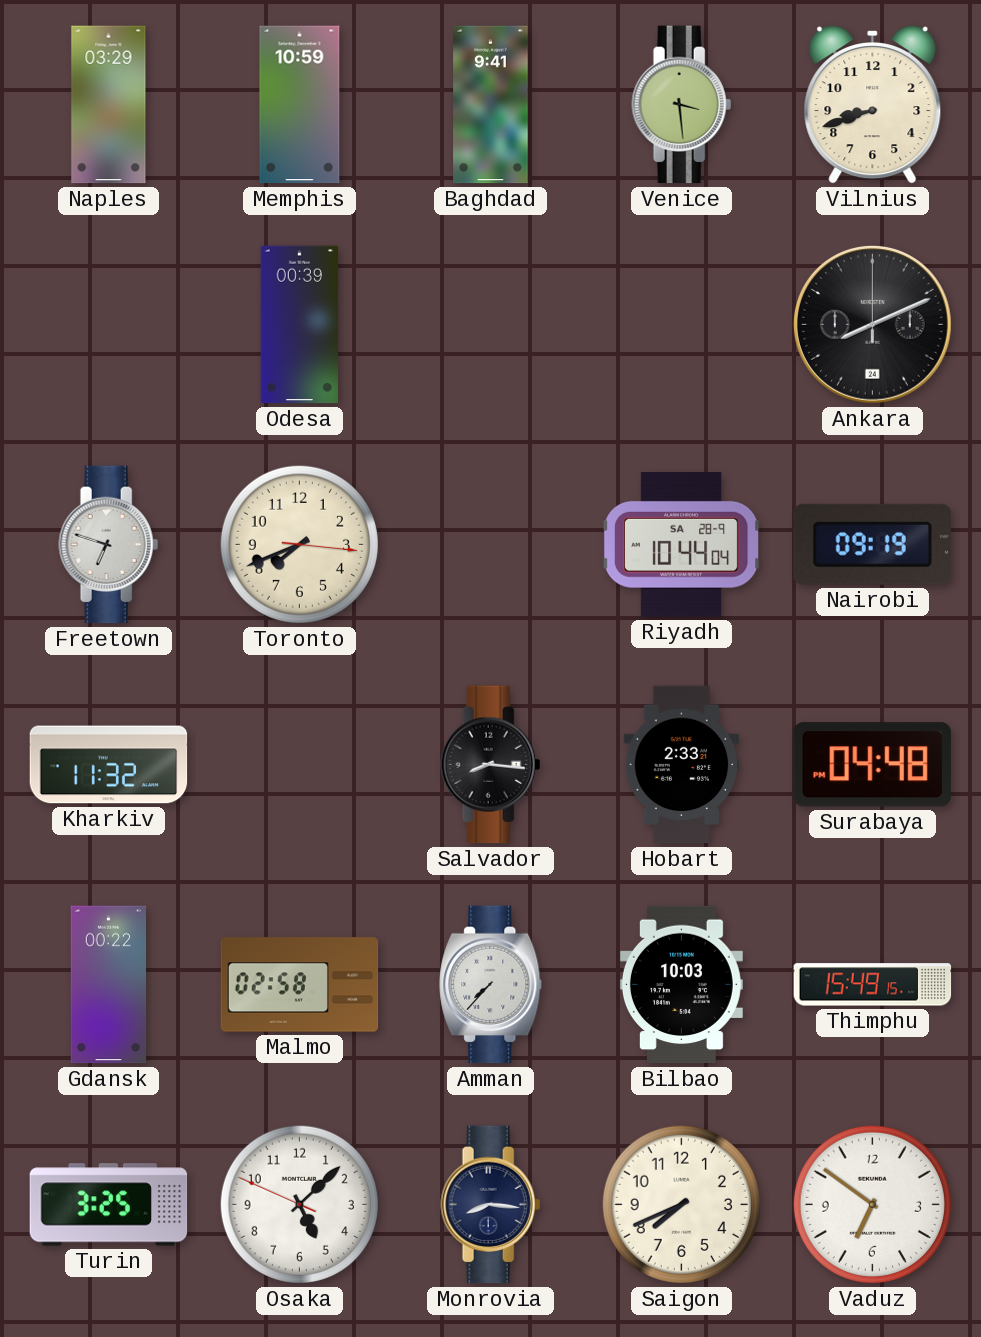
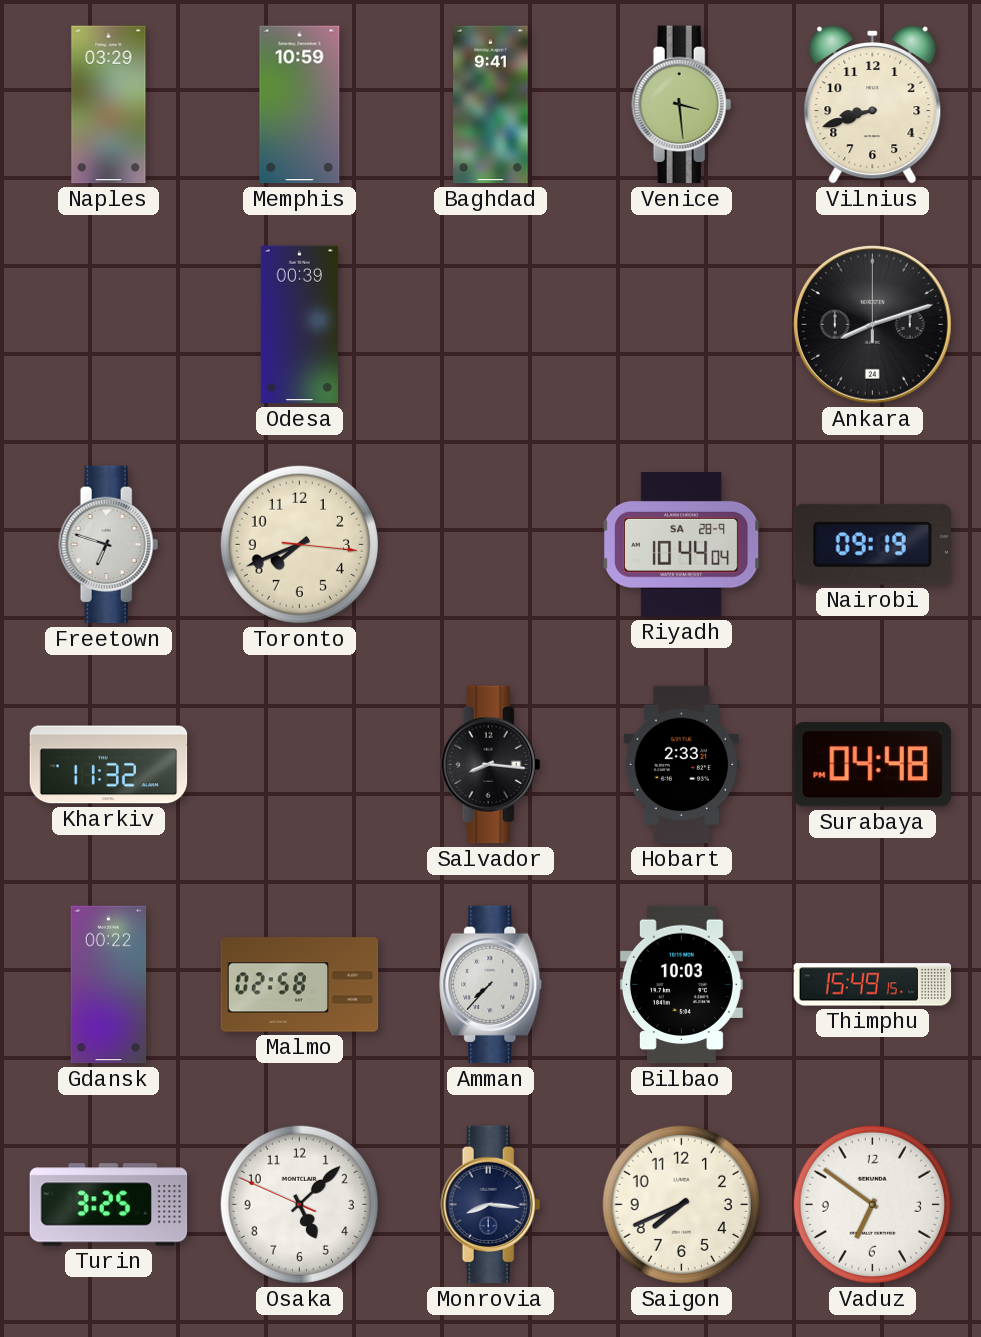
Ankara: 8:11 -> 8:12 (872, 324)
